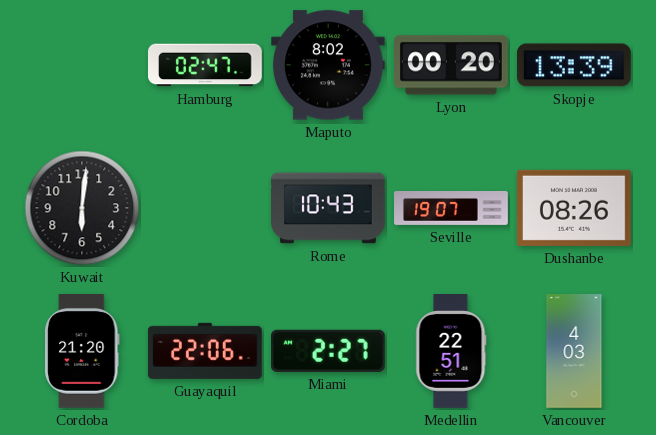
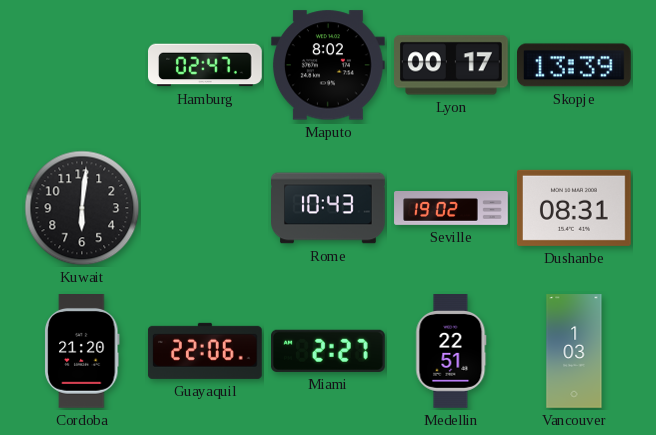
Lyon: 00:20 -> 00:17 (452, 65)
Seville: 19:07 -> 19:02 (451, 209)
Dushanbe: 08:26 -> 08:31 (574, 208)
Vancouver: 4:03 -> 1:03 (574, 351)
